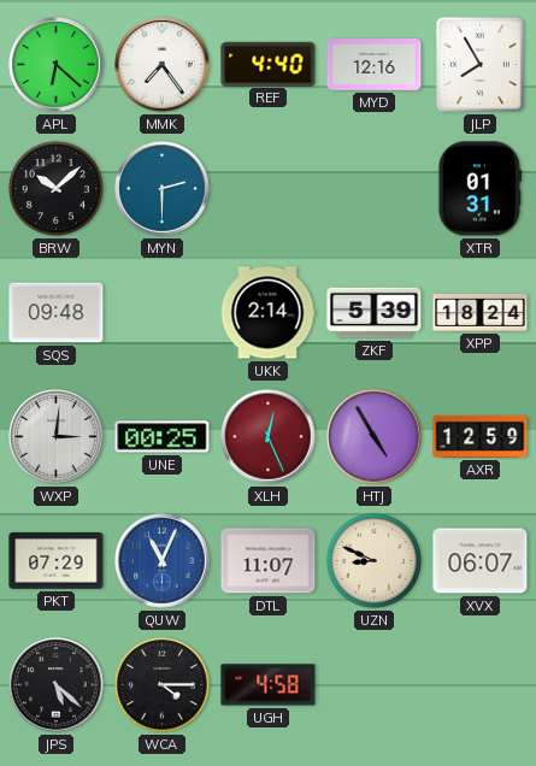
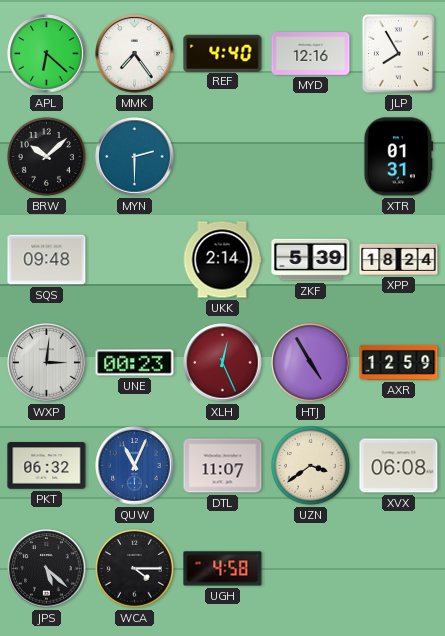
UNE: 00:25 -> 00:23 (135, 363)
PKT: 07:29 -> 06:32 (47, 466)
UZN: 8:49 -> 3:39 (310, 465)
XVX: 06:07 -> 06:08 (399, 466)
